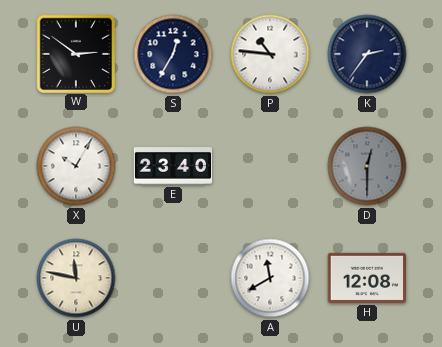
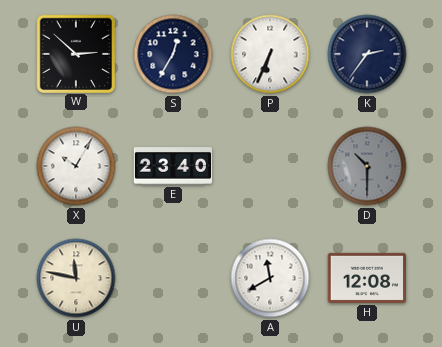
W: 2:51 -> 2:52 (75, 53)
P: 10:46 -> 6:34 (270, 54)
D: 12:30 -> 10:30 (367, 166)
